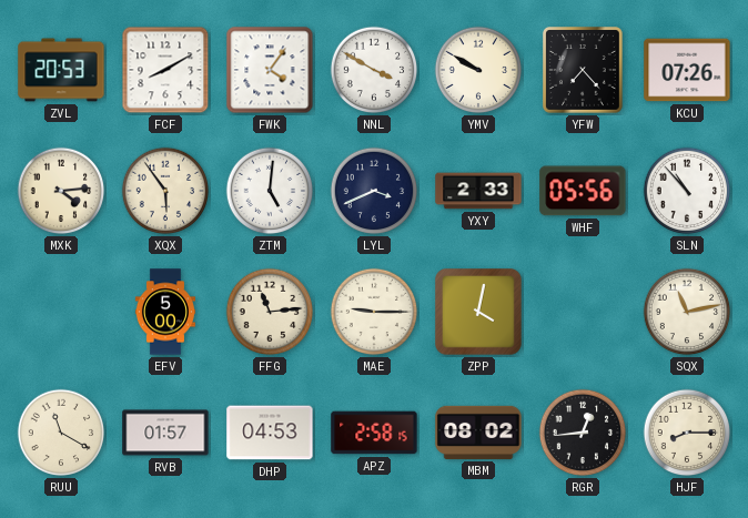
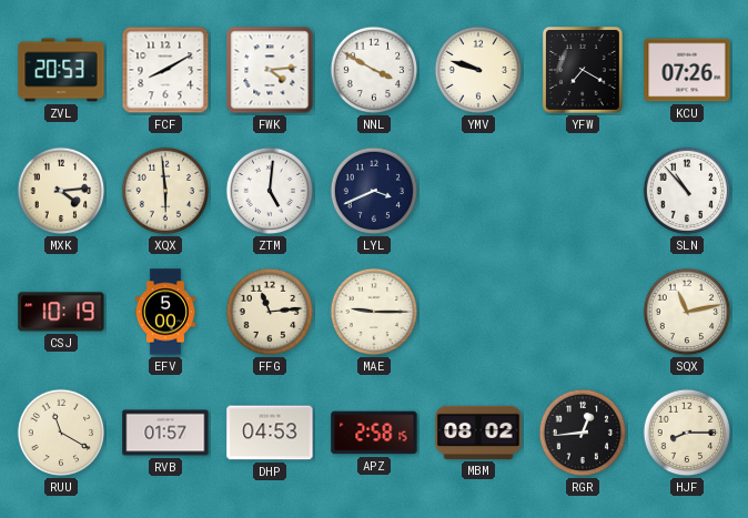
FWK: 4:06 -> 4:14 (270, 70)
YMV: 9:50 -> 9:48 (478, 70)
YFW: 7:23 -> 7:20 (584, 71)
XQX: 5:54 -> 5:59 (165, 191)
YXY: 2:33 -> none (478, 191)
WHF: 05:56 -> none (583, 191)
CSJ: none -> 10:19 (61, 312)
ZPP: 4:02 -> none (478, 312)
